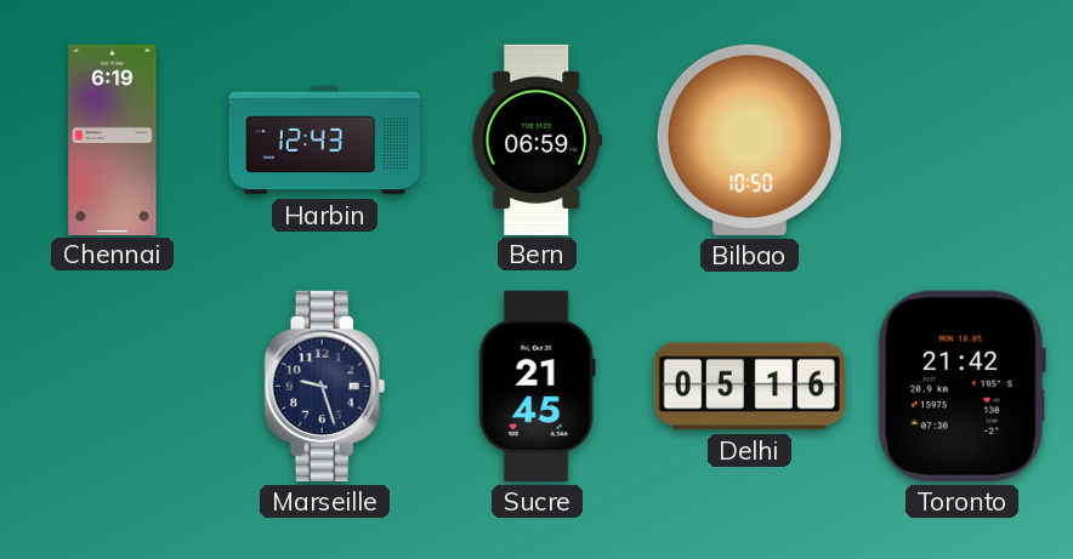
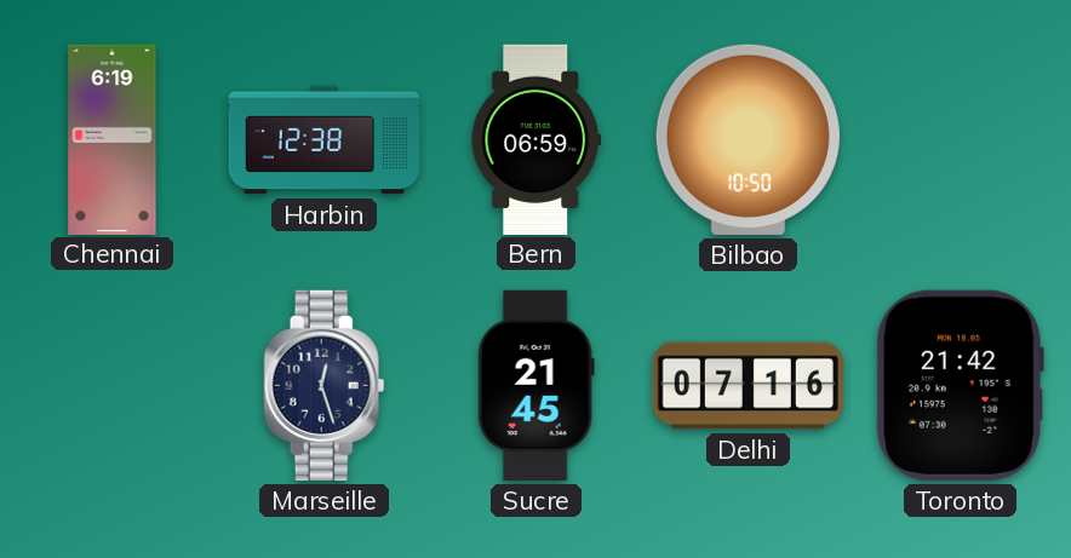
Harbin: 12:43 -> 12:38 (325, 140)
Marseille: 9:27 -> 12:27 (325, 385)
Delhi: 05:16 -> 07:16 (748, 386)
